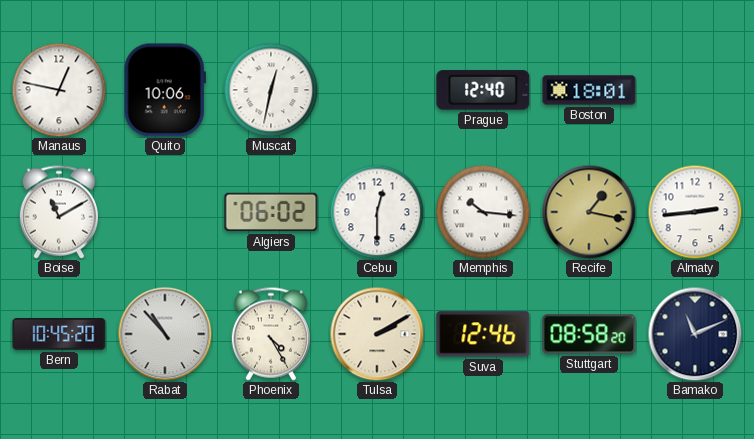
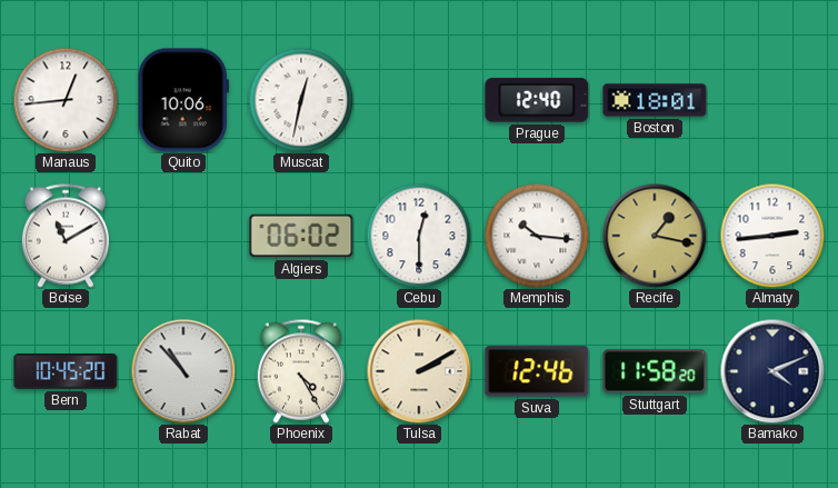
Manaus: 12:47 -> 12:44 (66, 100)
Stuttgart: 08:58 -> 11:58 (655, 371)
Bamako: 11:11 -> 4:11 (772, 371)
